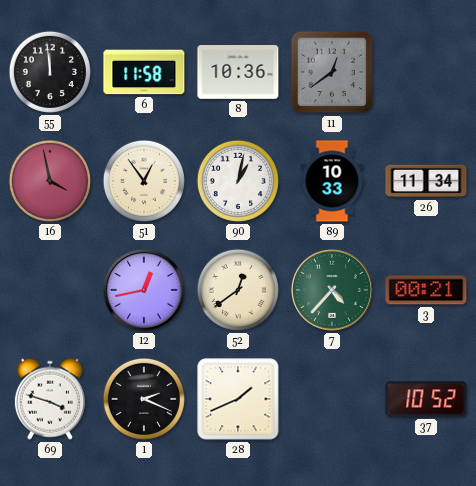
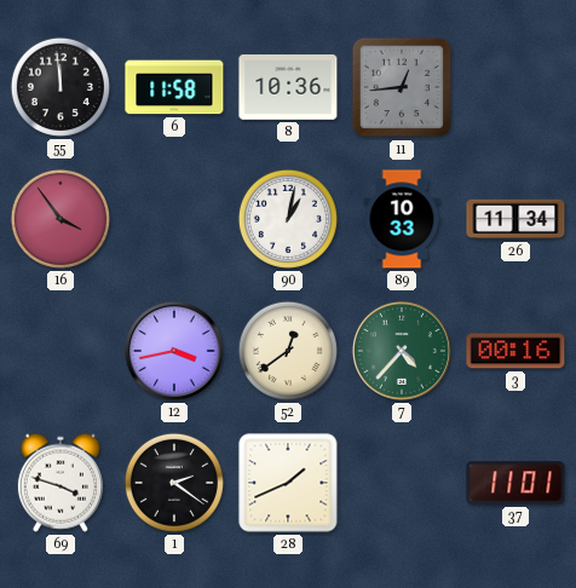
11: 12:39 -> 12:44 (402, 87)
16: 3:58 -> 3:54 (61, 219)
51: 12:54 -> none (144, 181)
12: 12:43 -> 3:43 (174, 351)
3: 00:21 -> 00:16 (515, 351)
1: 2:19 -> 2:21 (174, 483)
37: 10:52 -> 11:01 (515, 483)
